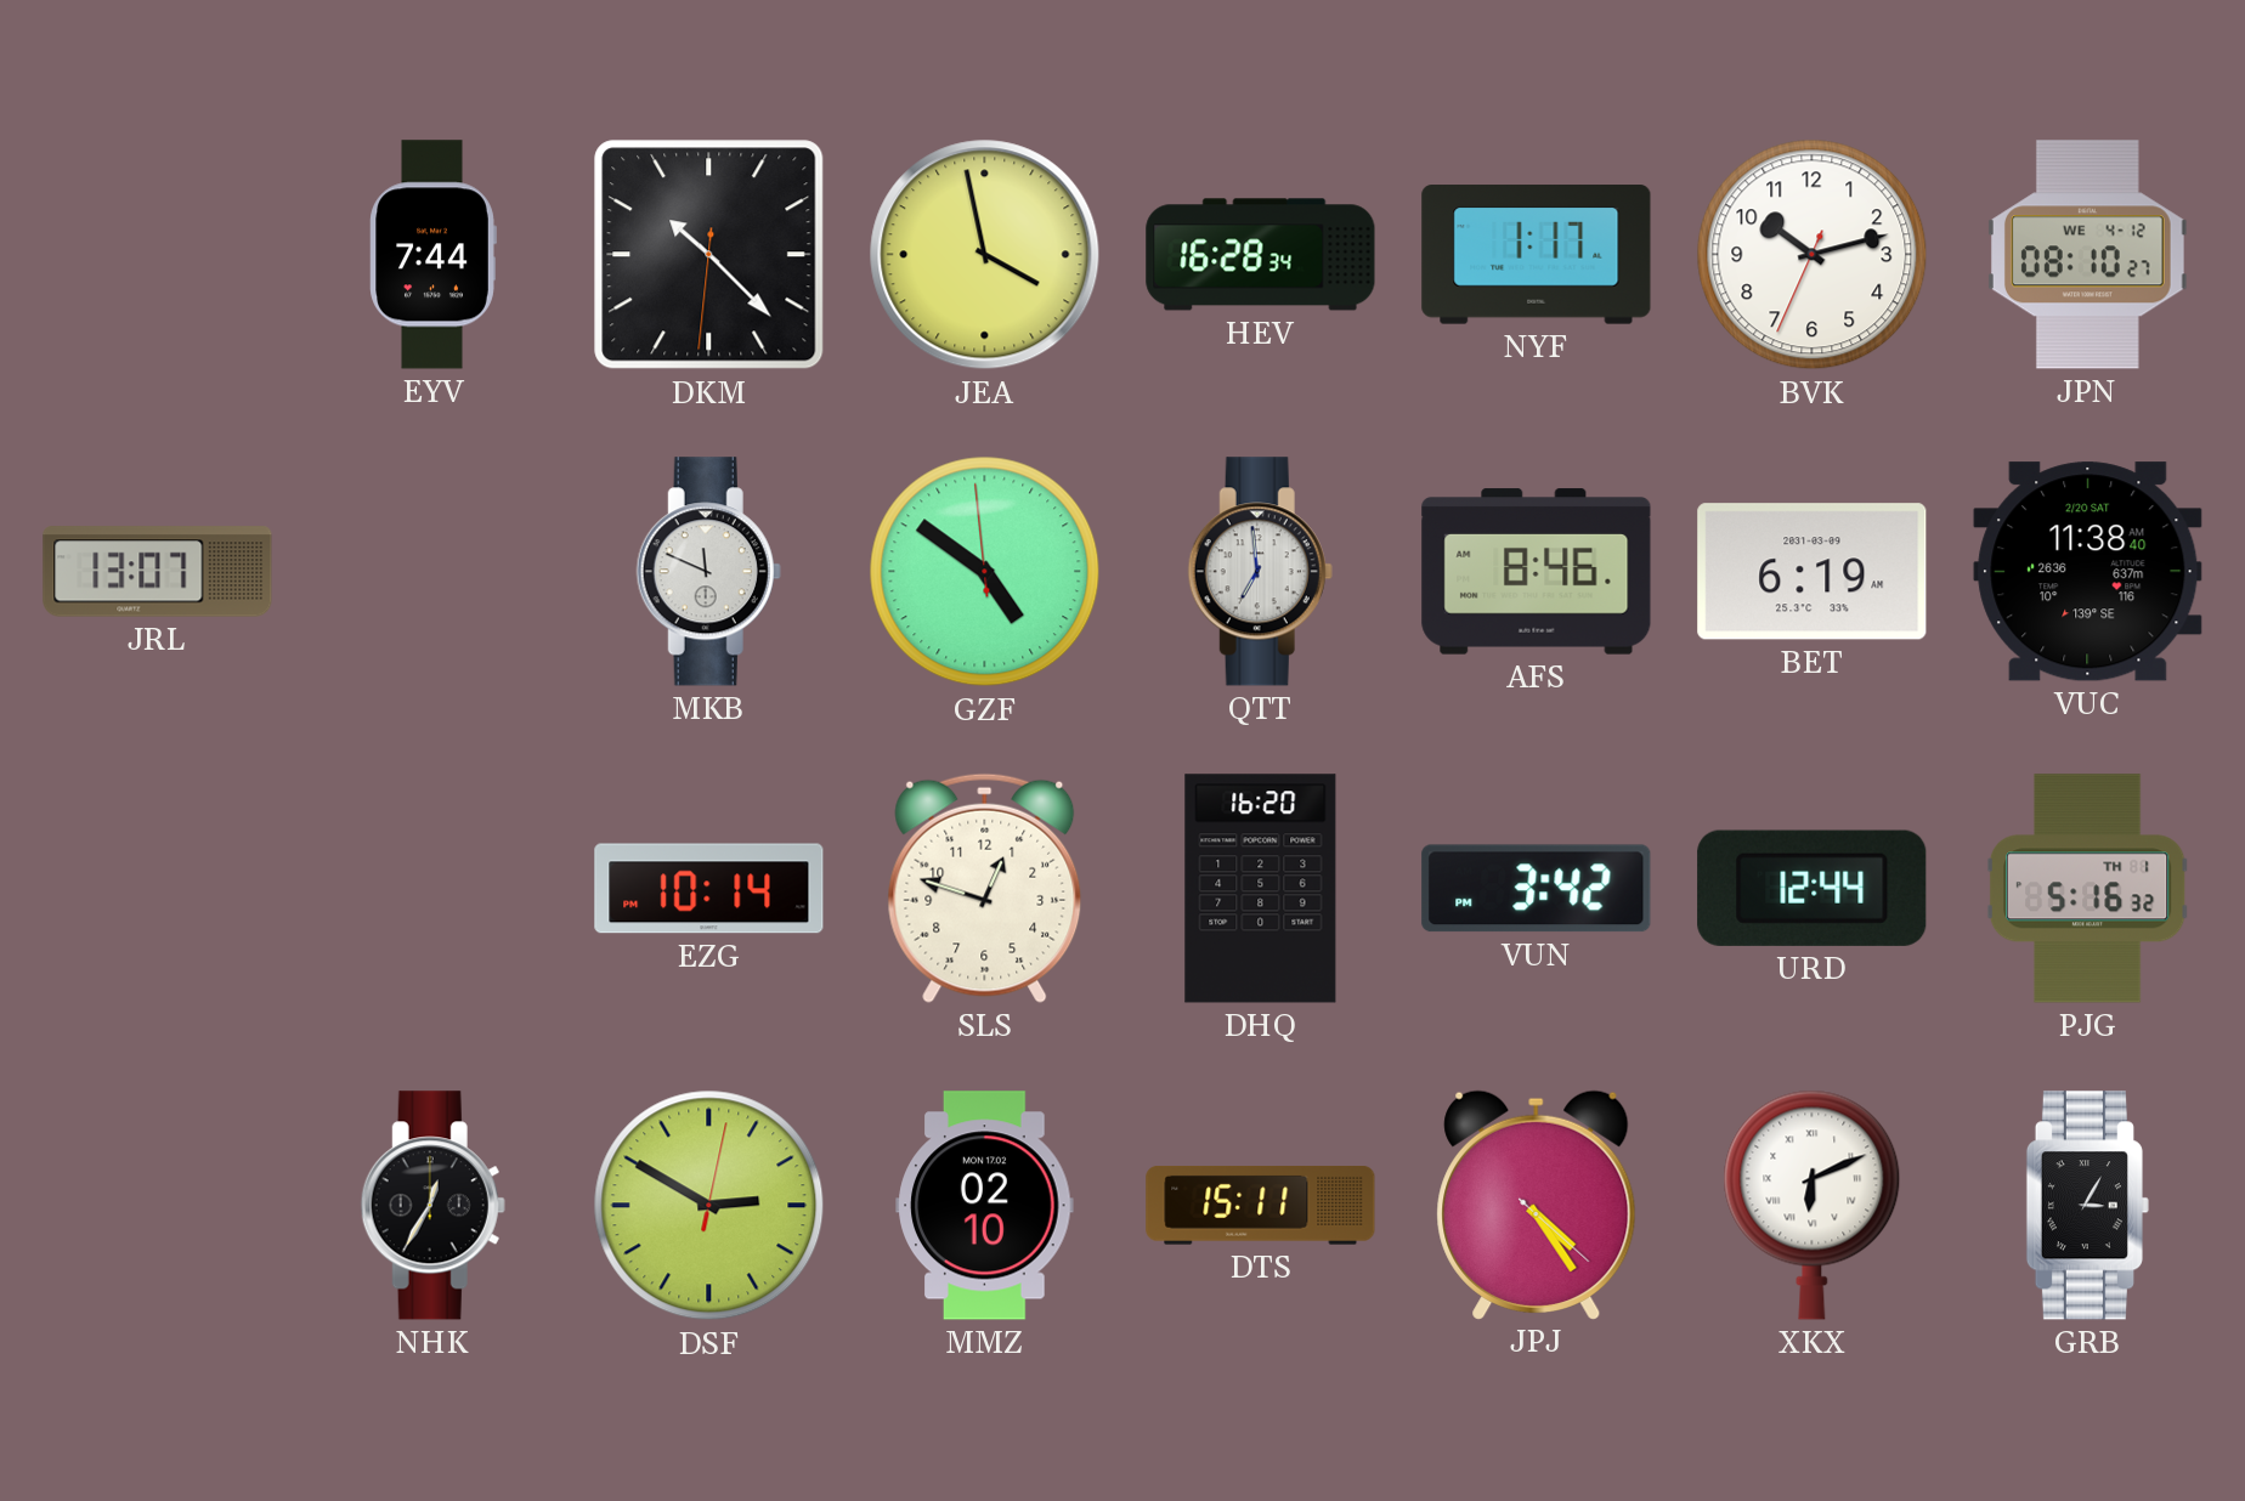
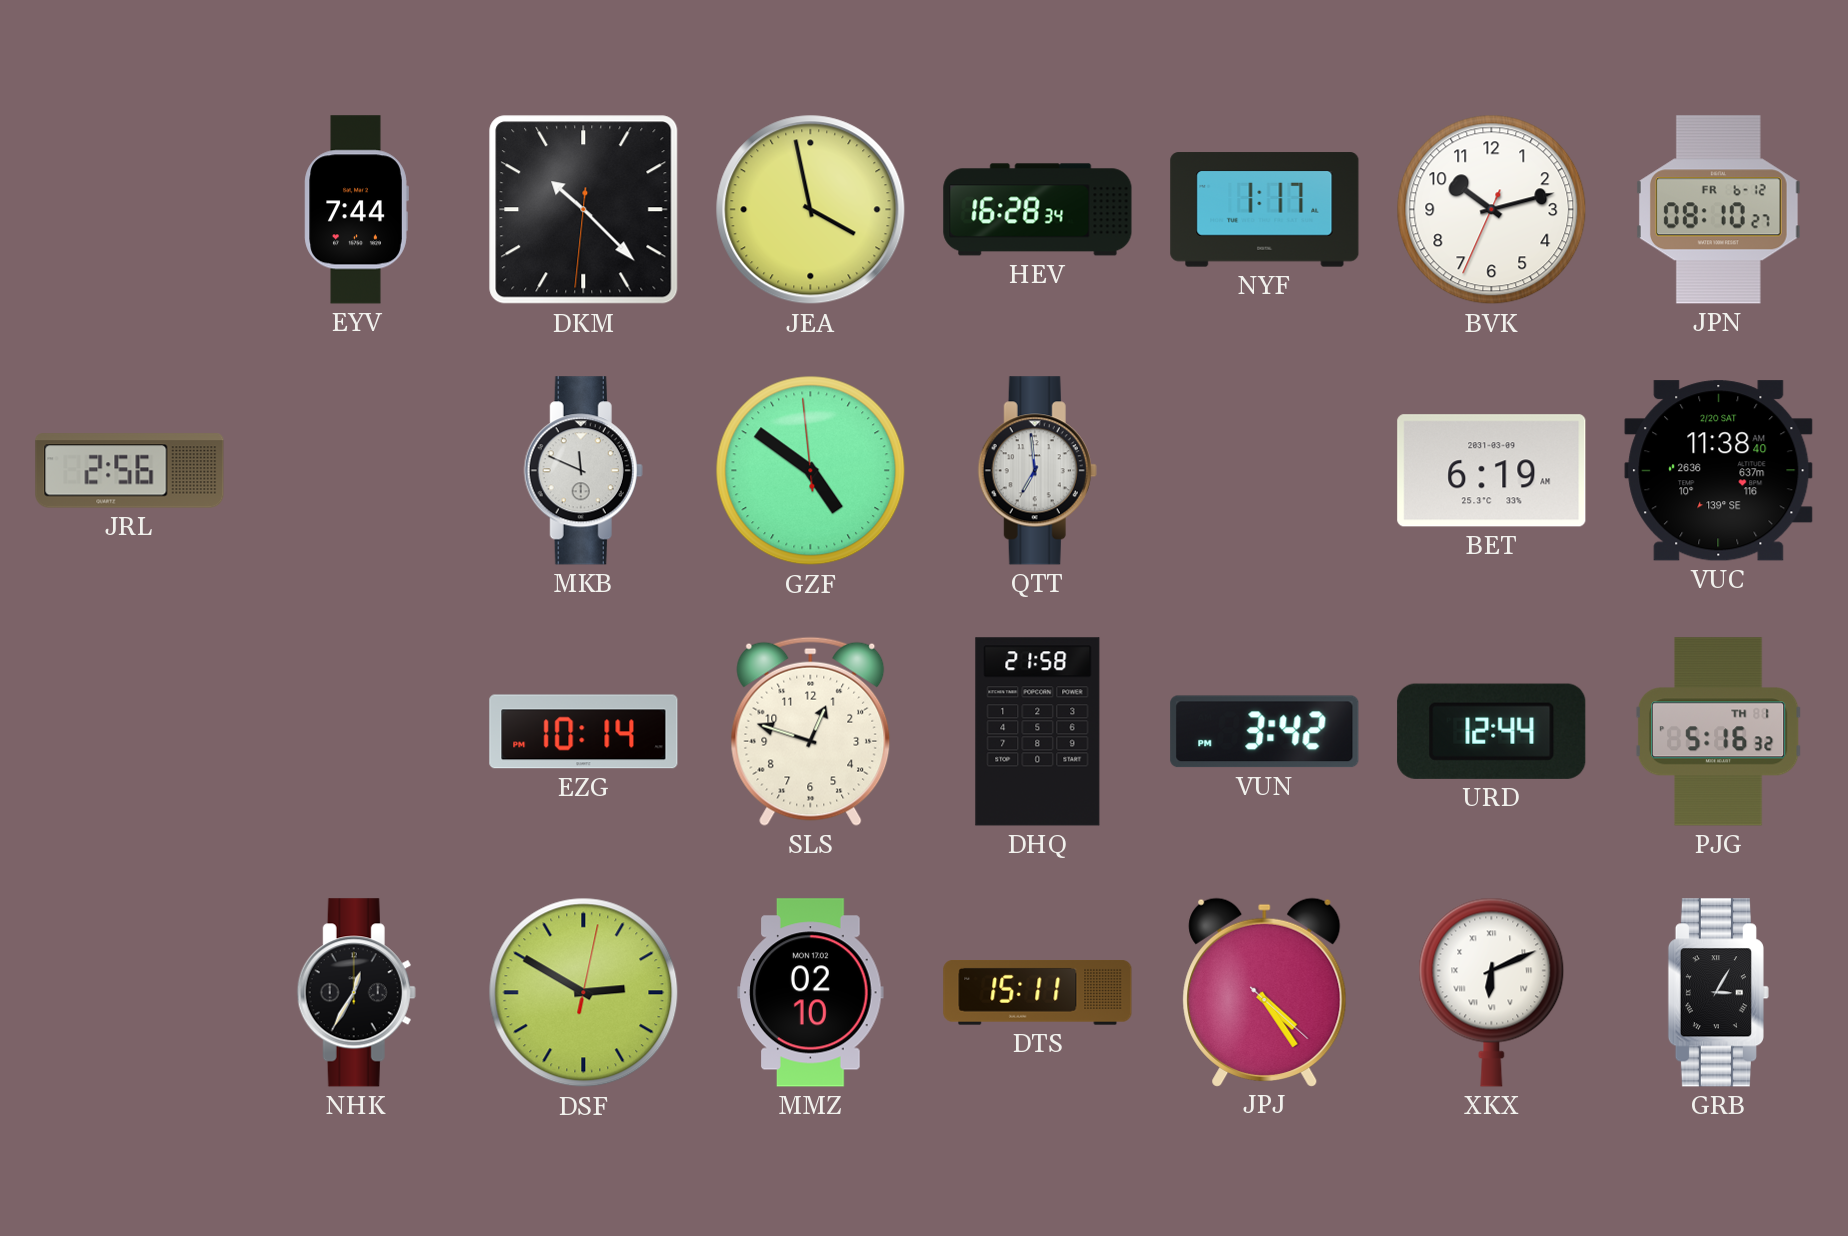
JPN date: WE 4-12 -> FR 6-12 (1718, 210)
JRL: 13:07 -> 2:56 (130, 471)
AFS: 8:46 -> none (1537, 572)
DHQ: 16:20 -> 21:58 (1038, 732)
